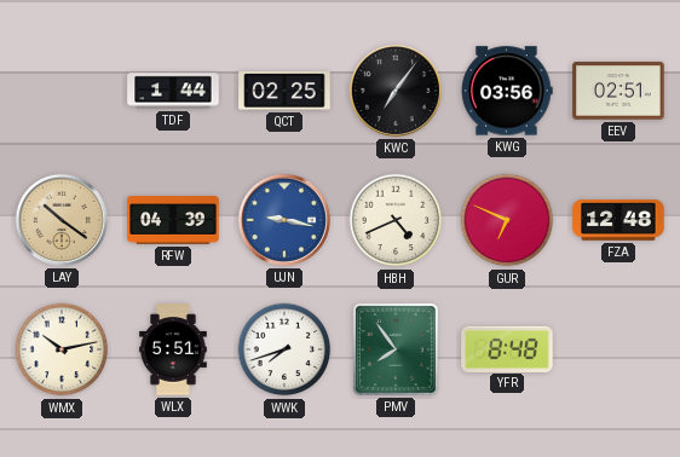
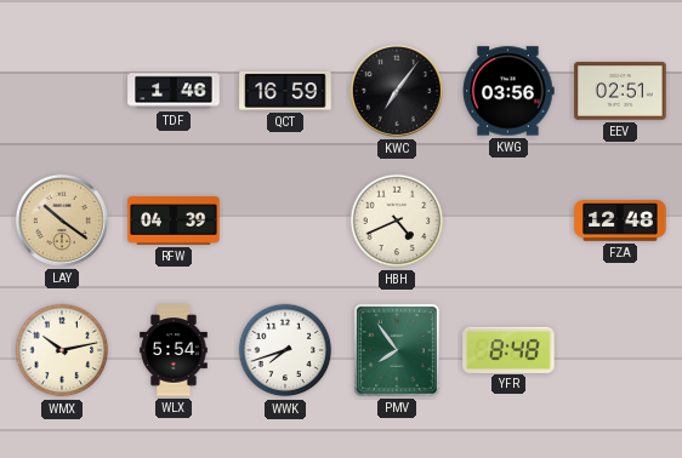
TDF: 1:44 -> 1:46 (174, 91)
QCT: 02:25 -> 16:59 (285, 91)
UJN: 9:17 -> none (284, 220)
GUR: 6:49 -> none (507, 220)
WLX: 5:51 -> 5:54 (174, 350)
